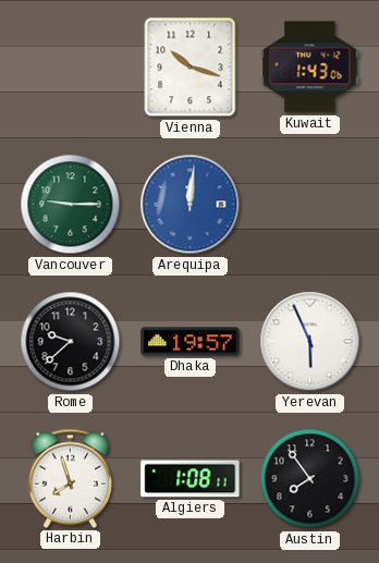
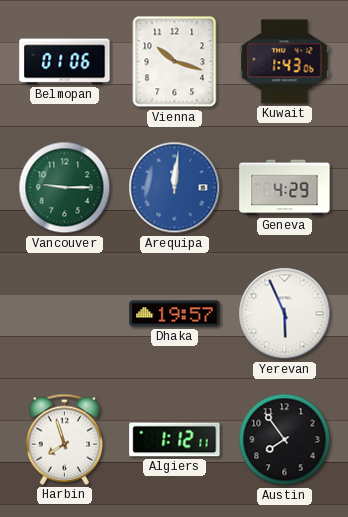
Belmopan: none -> 01:06 (65, 62)
Geneva: none -> 4:29 (285, 188)
Rome: 9:38 -> none (71, 342)
Algiers: 1:08 -> 1:12 (175, 440)
